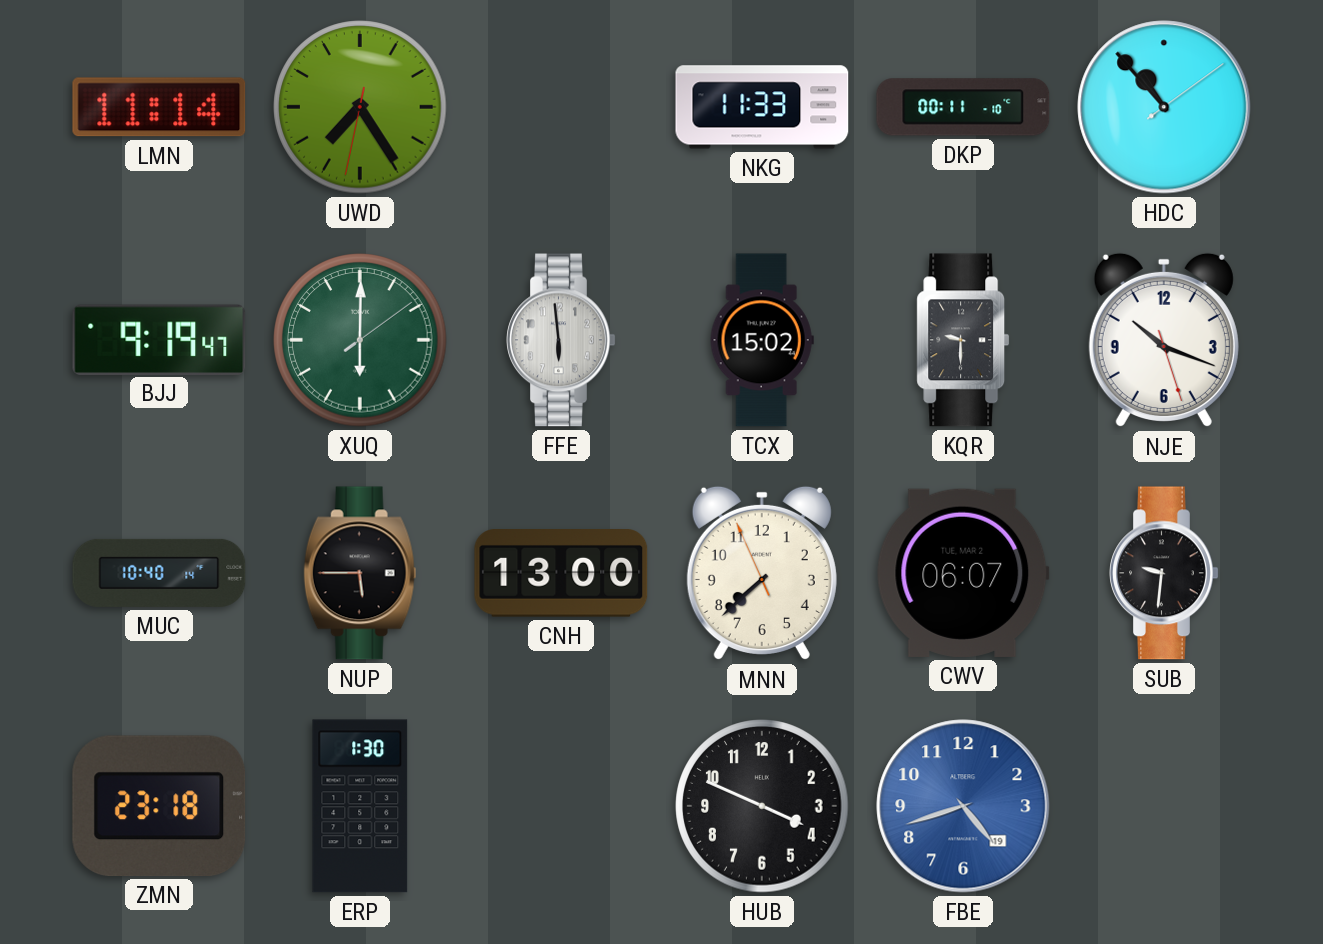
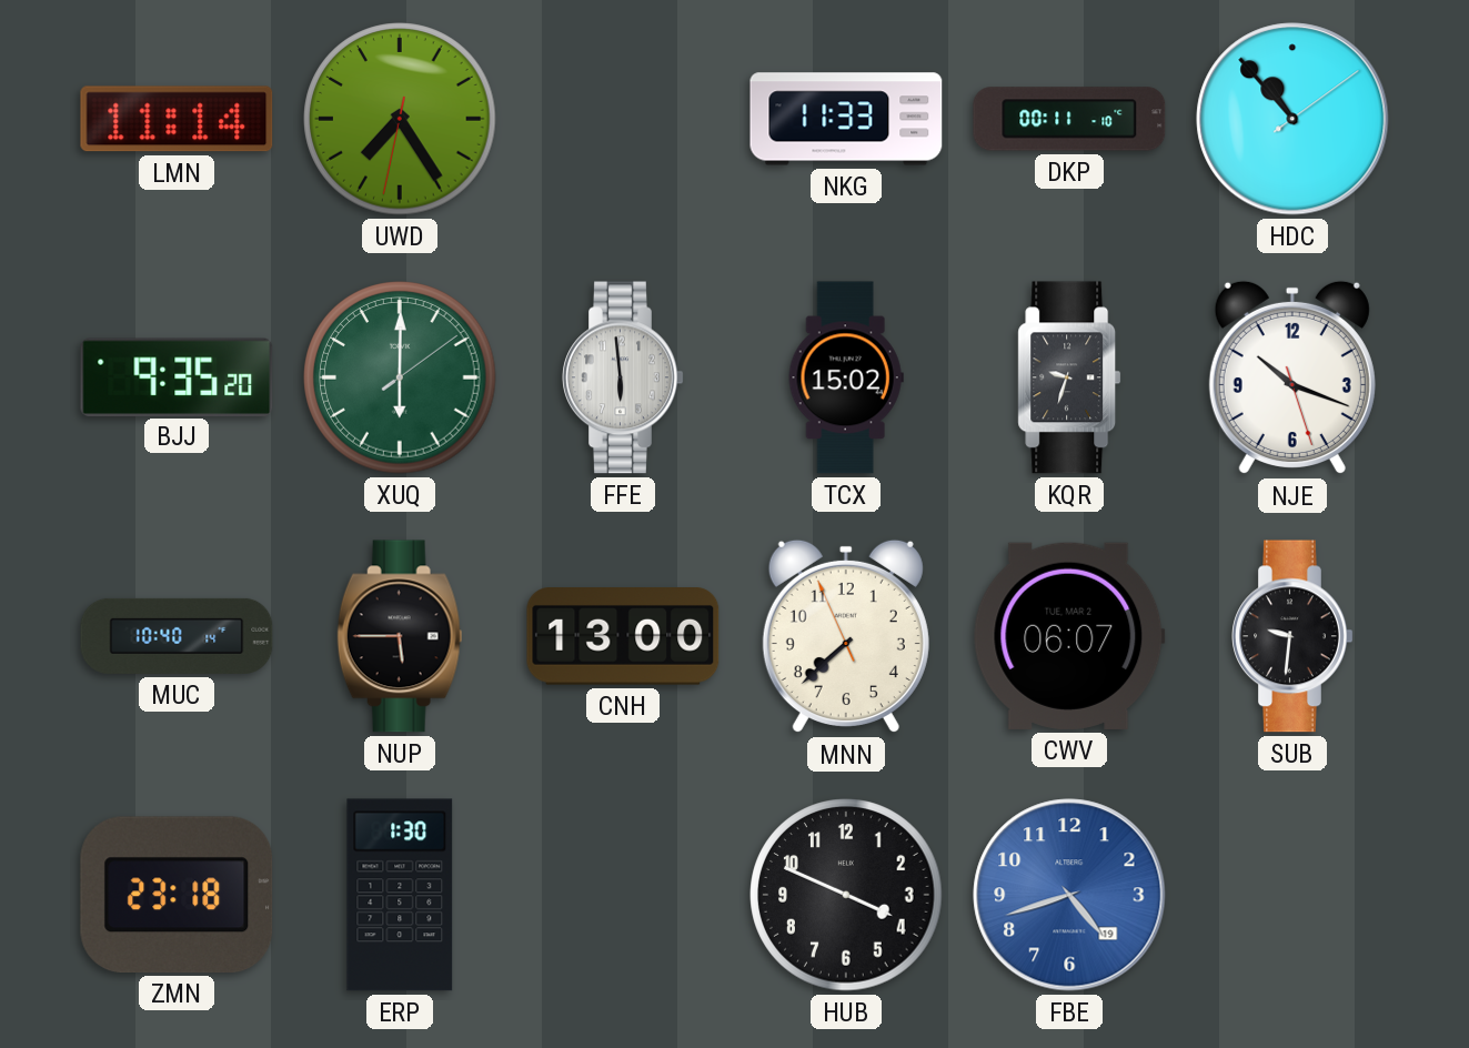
BJJ: 9:19 -> 9:35 (177, 376)
KQR: 9:30 -> 9:33 (1069, 377)
